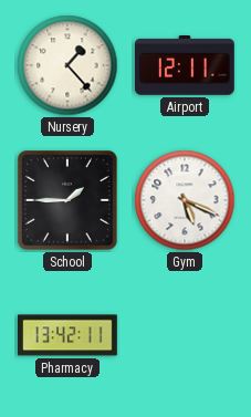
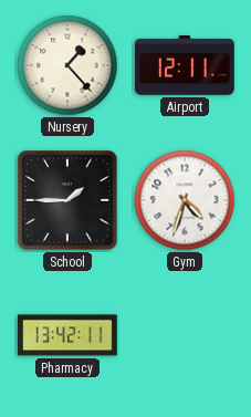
Gym: 5:19 -> 4:33 (185, 200)
